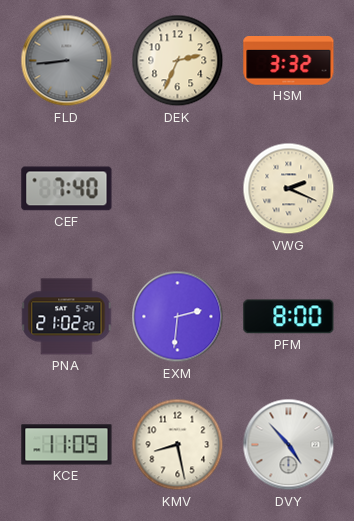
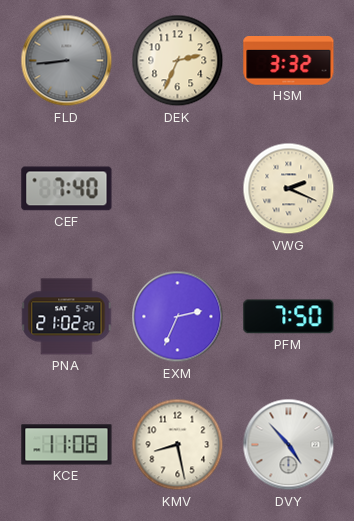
EXM: 2:31 -> 2:34 (178, 317)
PFM: 8:00 -> 7:50 (289, 317)
KCE: 11:09 -> 11:08 (67, 445)
